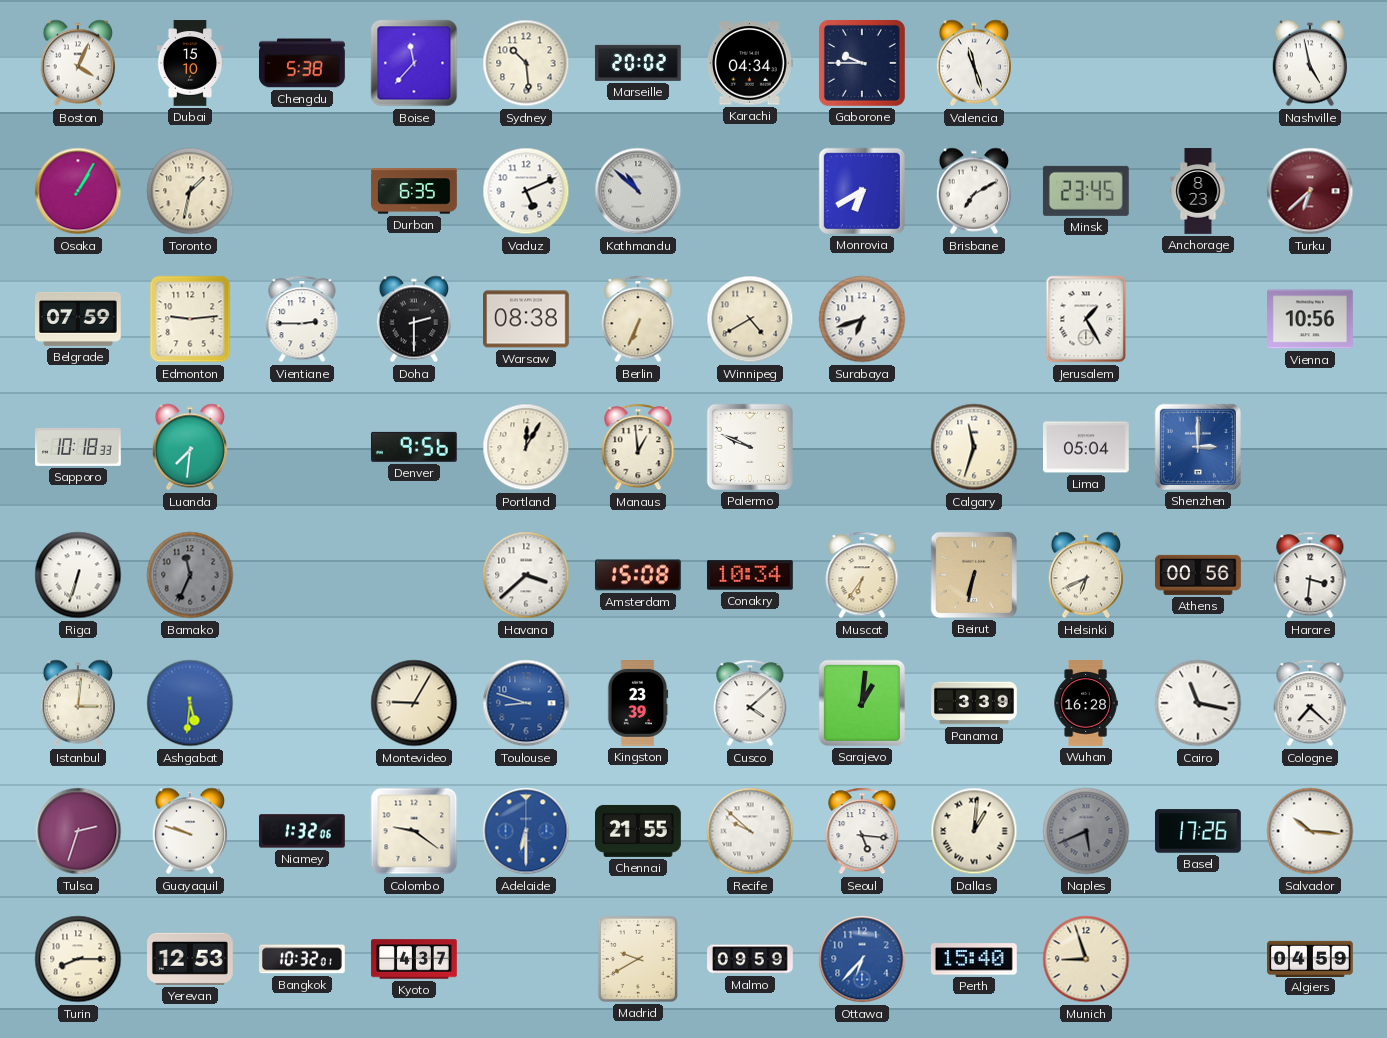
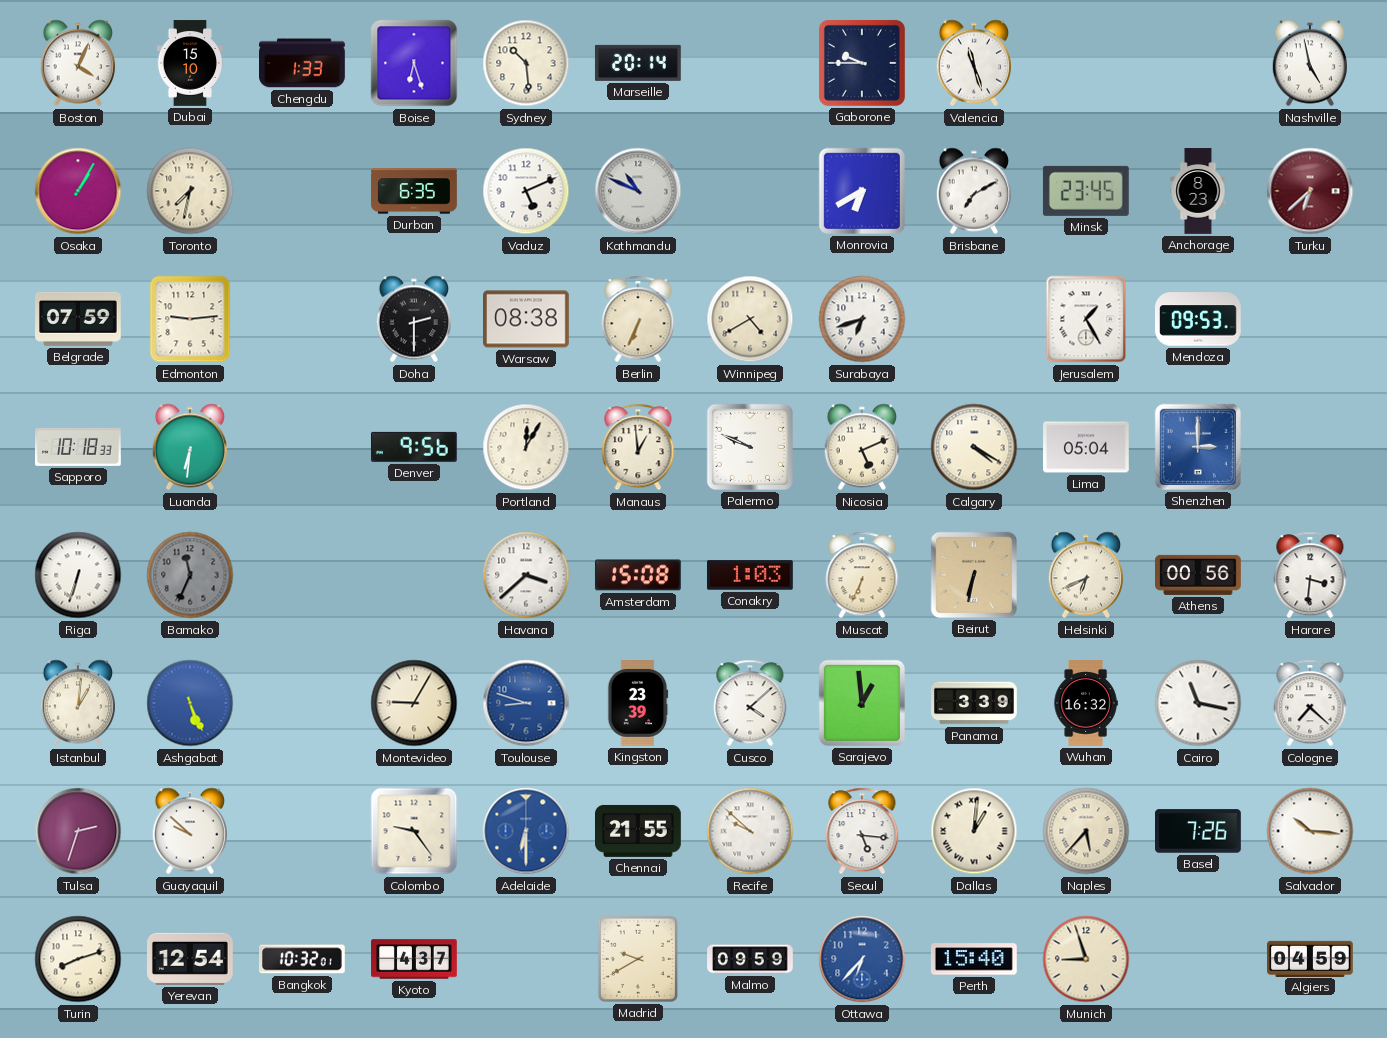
Chengdu: 5:38 -> 1:33 (303, 63)
Boise: 11:37 -> 6:27 (414, 63)
Marseille: 20:02 -> 20:14 (638, 63)
Karachi: 04:34 -> none (750, 63)
Toronto: 1:32 -> 7:32 (190, 191)
Kathmandu: 10:52 -> 10:49 (638, 191)
Vientiane: 2:45 -> none (302, 319)
Mendoza: none -> 09:53 (1199, 319)
Vienna: 10:56 -> none (1311, 319)
Luanda: 7:31 -> 6:31 (189, 447)
Nicosia: none -> 5:11 (861, 447)
Calgary: 11:33 -> 4:20 (974, 447)
Conakry: 10:34 -> 1:03 (751, 575)
Muscat: 6:36 -> 6:34 (862, 575)
Istanbul: 3:01 -> 1:01 (77, 703)
Ashgabat: 5:31 -> 5:26 (190, 703)
Sarajevo: 1:01 -> 12:59 (862, 703)
Wuhan: 16:28 -> 16:32 (1086, 703)
Guayaquil: 9:48 -> 9:52 (189, 831)
Niamey: 1:32 -> none (303, 831)
Colombo: 9:21 -> 9:24 (414, 831)
Naples: 5:41 -> 5:37 (1086, 831)
Naples dial: grey -> cream (1086, 831)
Basel: 17:26 -> 7:26 (1199, 831)
Turin: 8:15 -> 8:12 (78, 959)
Yerevan: 12:53 -> 12:54 (191, 959)
